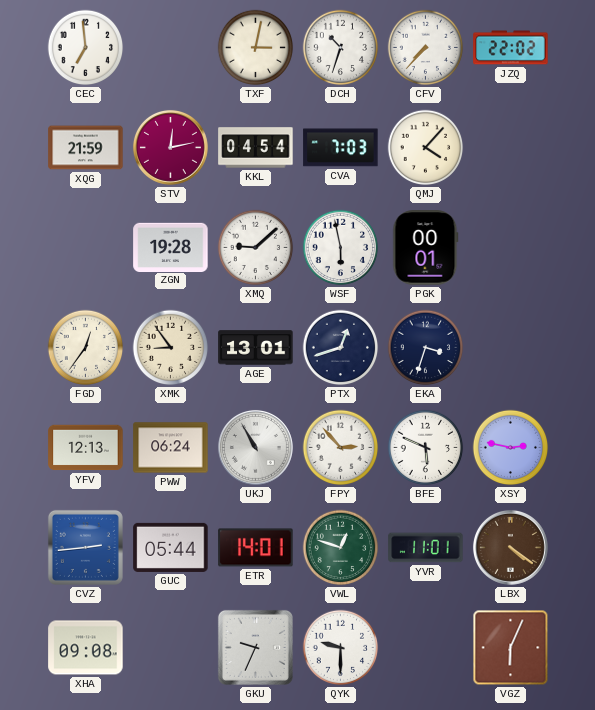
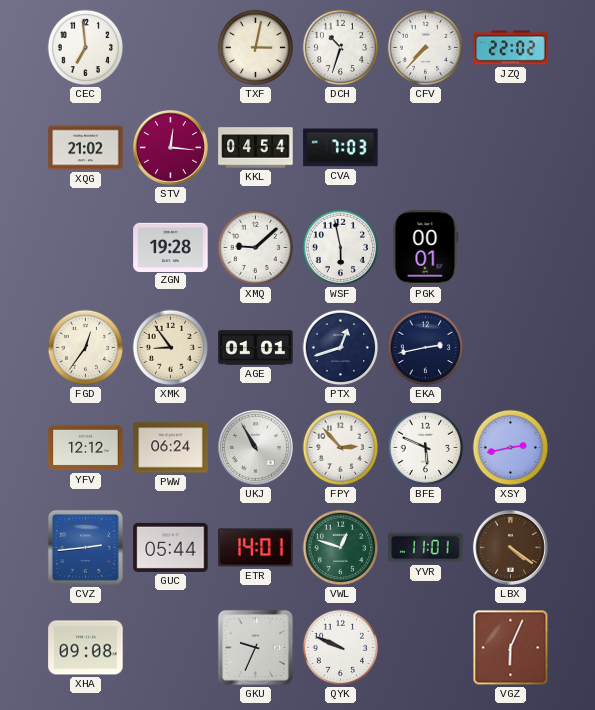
XQG: 21:59 -> 21:02 (86, 148)
STV: 12:13 -> 12:16 (170, 147)
QMJ: 4:07 -> none (426, 148)
AGE: 13:01 -> 01:01 (256, 348)
EKA: 3:33 -> 2:43 (426, 348)
YFV: 12:13 -> 12:12 (86, 448)
XSY: 2:47 -> 2:43 (511, 448)
QYK: 9:30 -> 9:49 (341, 648)
